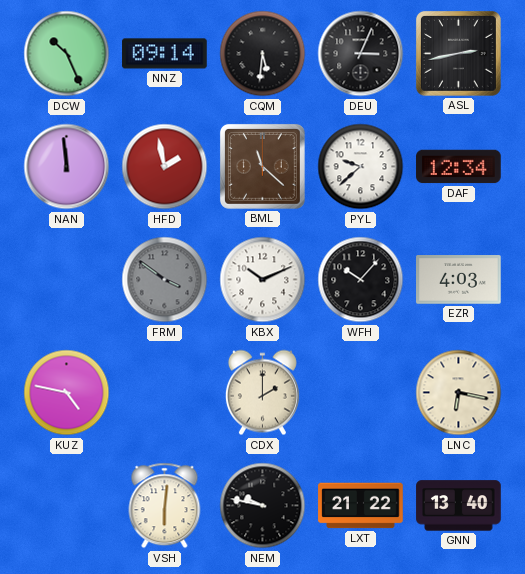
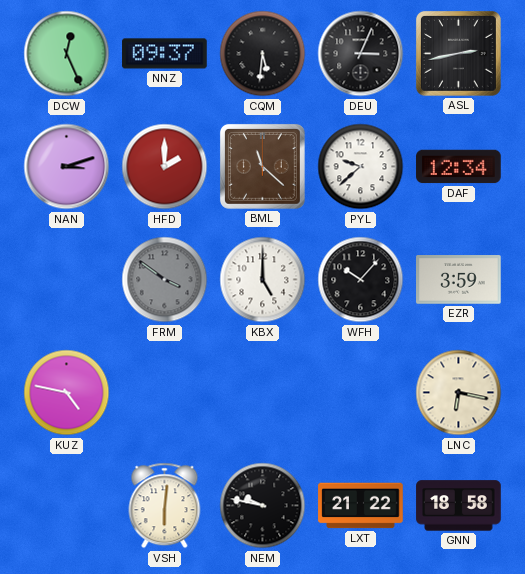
DCW: 10:26 -> 12:26 (67, 54)
NNZ: 09:14 -> 09:37 (165, 54)
NAN: 11:59 -> 3:12 (67, 167)
HFD: 1:58 -> 2:00 (165, 167)
KBX: 10:11 -> 5:00 (263, 280)
EZR: 4:03 -> 3:59 (459, 280)
CDX: 2:00 -> none (262, 393)
GNN: 13:40 -> 18:58 (459, 506)
